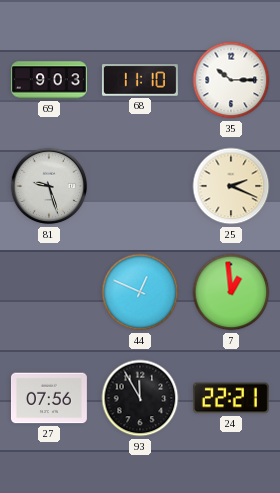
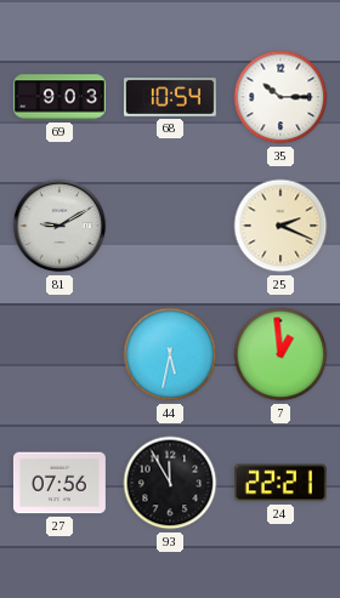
68: 11:10 -> 10:54 (170, 97)
81: 9:27 -> 9:10 (59, 226)
44: 12:49 -> 5:32 (170, 354)
